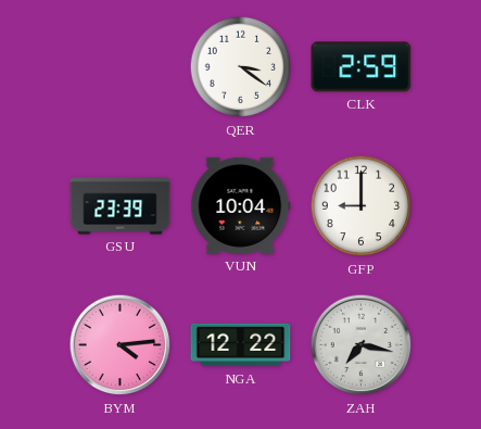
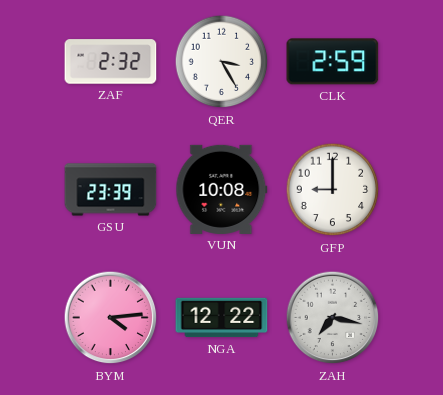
ZAF: none -> 2:32 (111, 62)
QER: 3:21 -> 3:25 (222, 62)
VUN: 10:04 -> 10:08 (222, 189)
